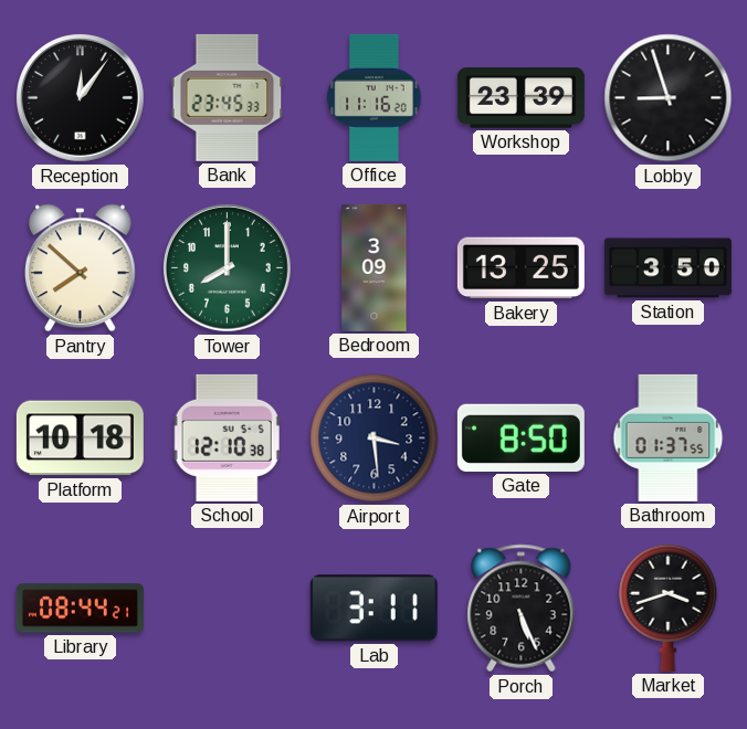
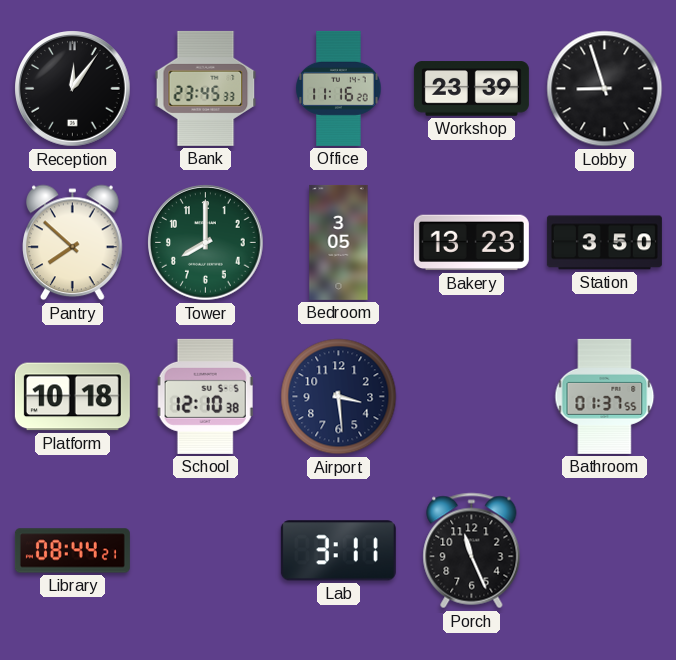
Bedroom: 3:09 -> 3:05 (339, 242)
Bakery: 13:25 -> 13:23 (471, 243)
Gate: 8:50 -> none (520, 437)
Porch: 5:26 -> 11:26 (472, 551)
Market: 3:42 -> none (669, 607)
